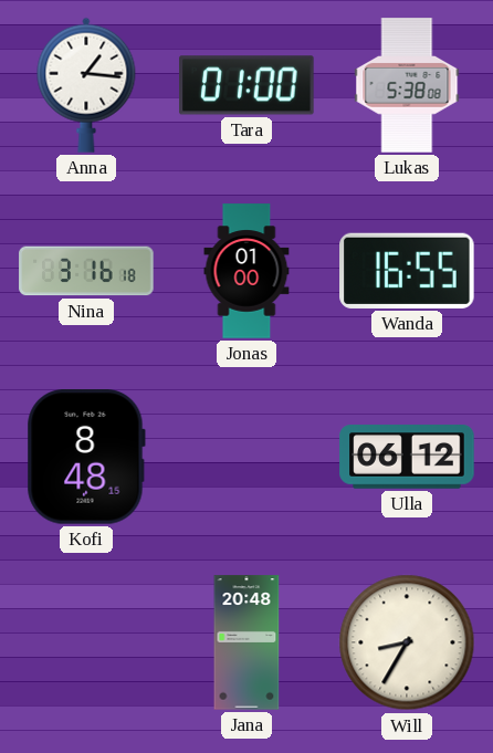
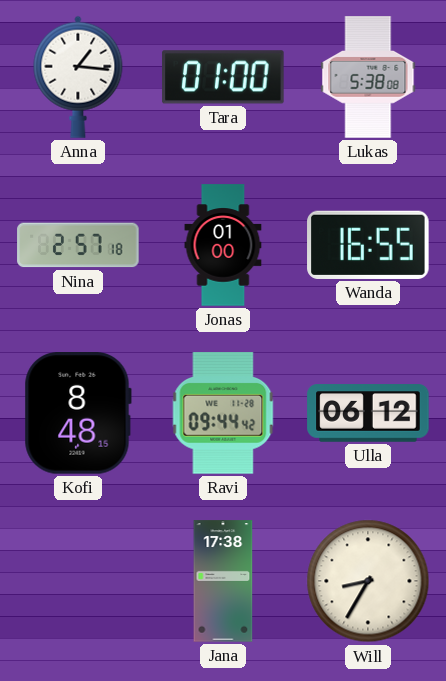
Nina: 3:16 -> 2:57 (78, 245)
Ravi: none -> 09:44 (223, 413)
Jana: 20:48 -> 17:38 (223, 581)
